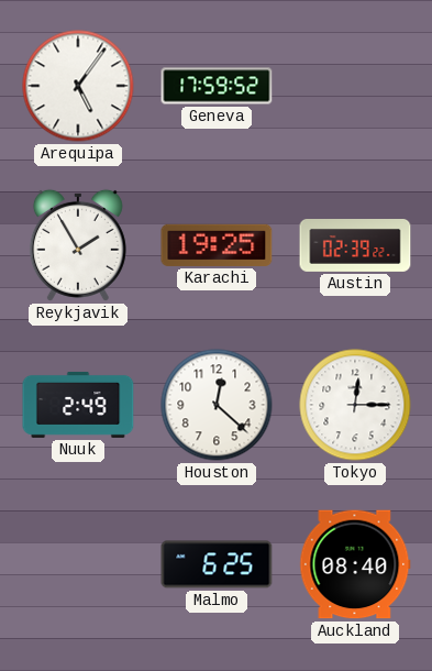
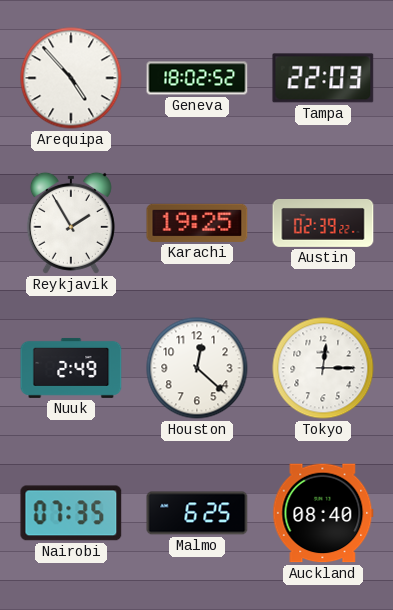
Arequipa: 5:06 -> 4:53 (71, 78)
Geneva: 17:59 -> 18:02 (197, 78)
Tampa: none -> 22:03 (323, 78)
Nairobi: none -> 07:35 (71, 513)
